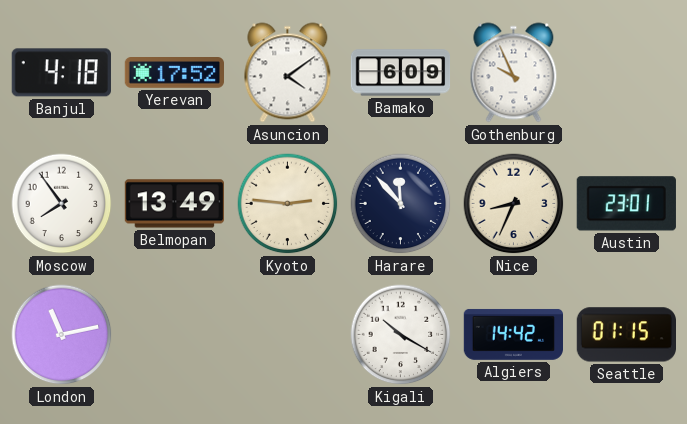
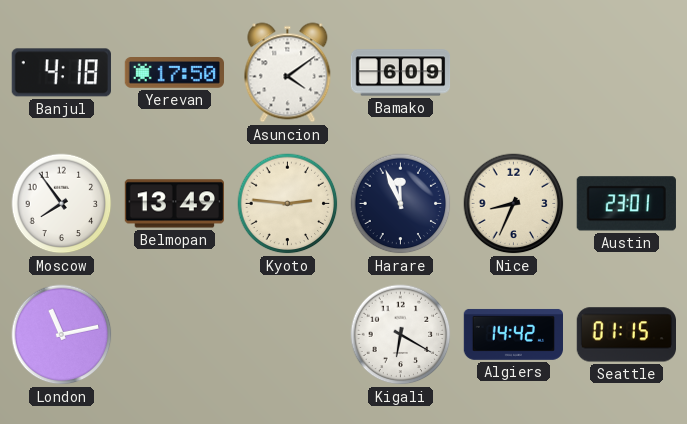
Yerevan: 17:52 -> 17:50 (174, 73)
Gothenburg: 9:56 -> none (514, 73)
Harare: 11:53 -> 11:56 (401, 204)
Kigali: 10:20 -> 6:20 (401, 335)
